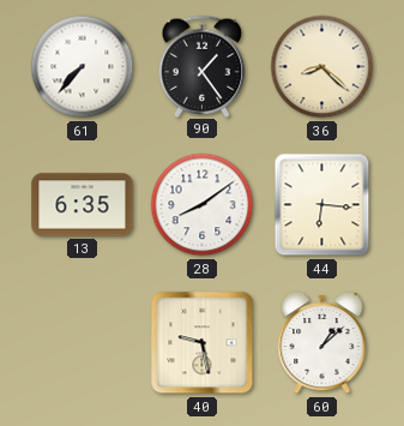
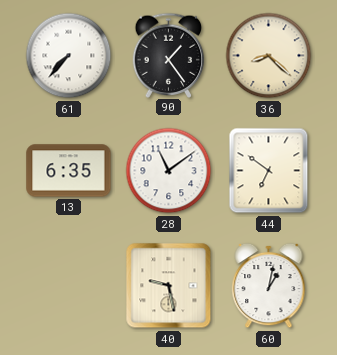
28: 8:09 -> 11:09 (169, 171)
44: 6:16 -> 6:51 (269, 171)
60: 1:08 -> 1:02 (269, 286)
